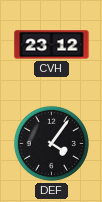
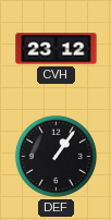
DEF: 4:06 -> 1:06 (55, 156)
